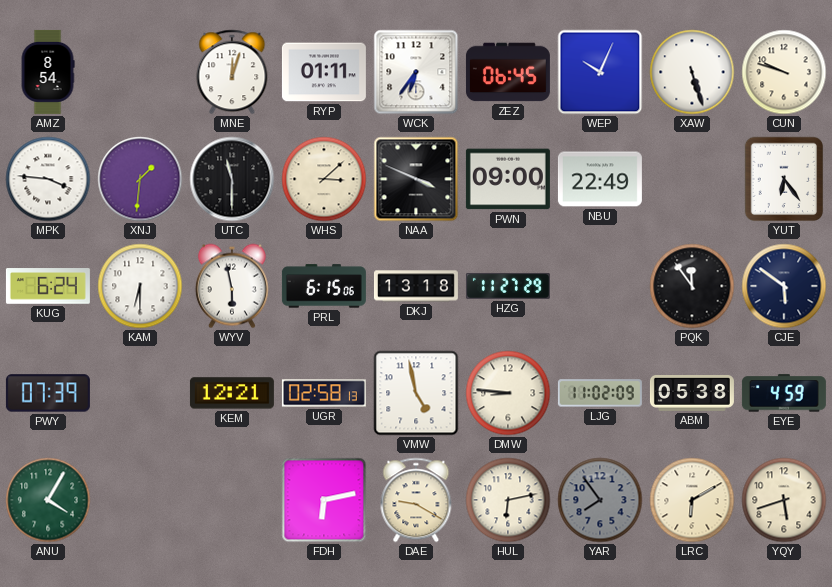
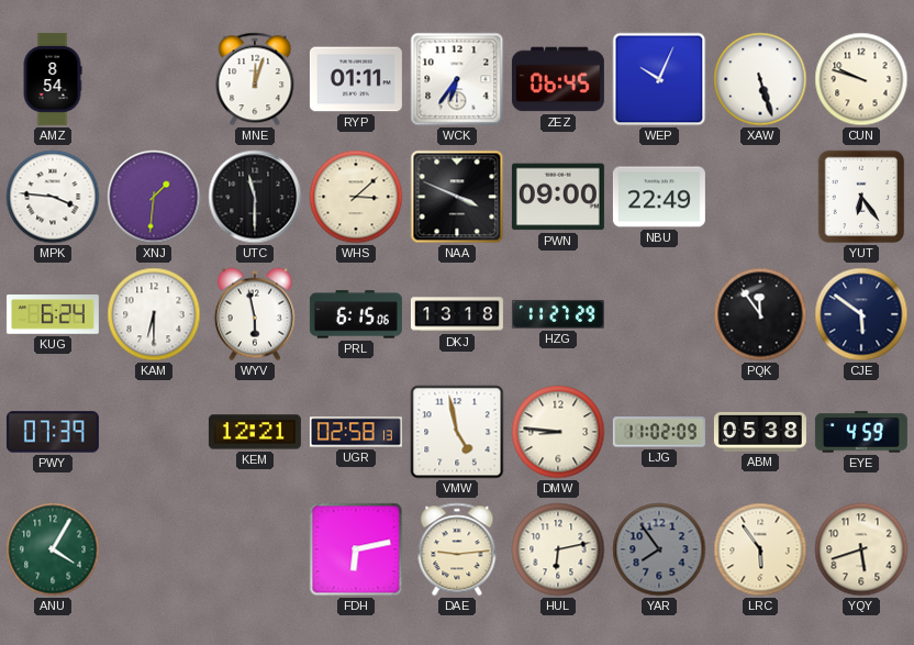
DAE: 9:20 -> 9:14 (457, 549)
LRC: 6:10 -> 5:54 (760, 549)
